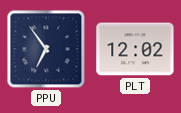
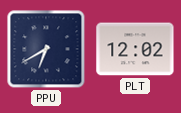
PPU: 6:54 -> 6:40 (46, 49)
